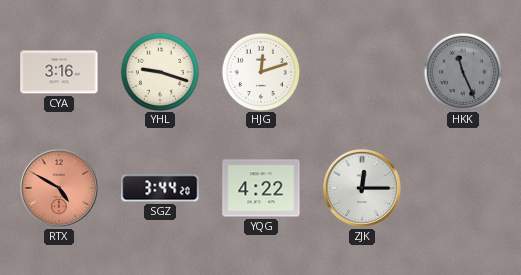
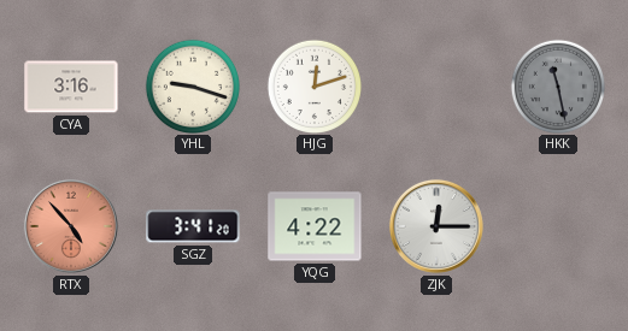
HKK: 11:26 -> 11:28 (557, 85)
RTX: 4:50 -> 4:53 (71, 226)
SGZ: 3:44 -> 3:41 (193, 226)
